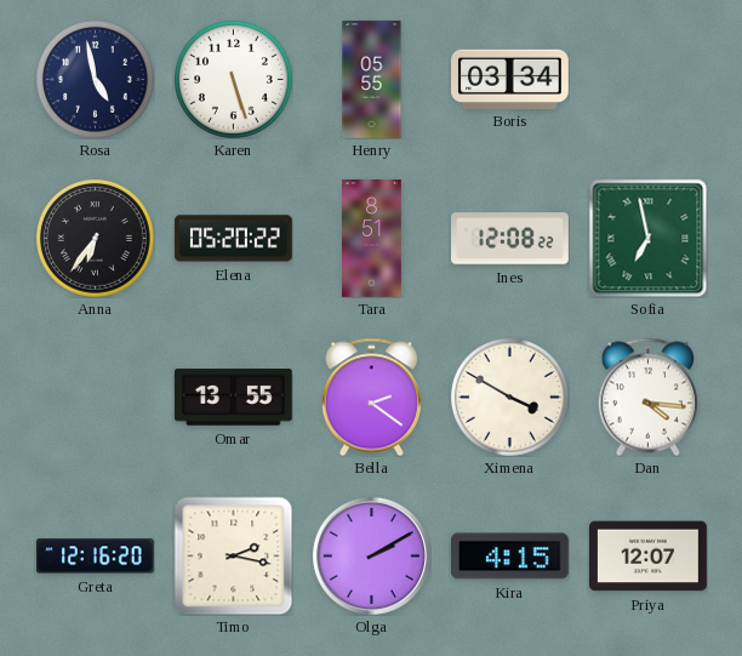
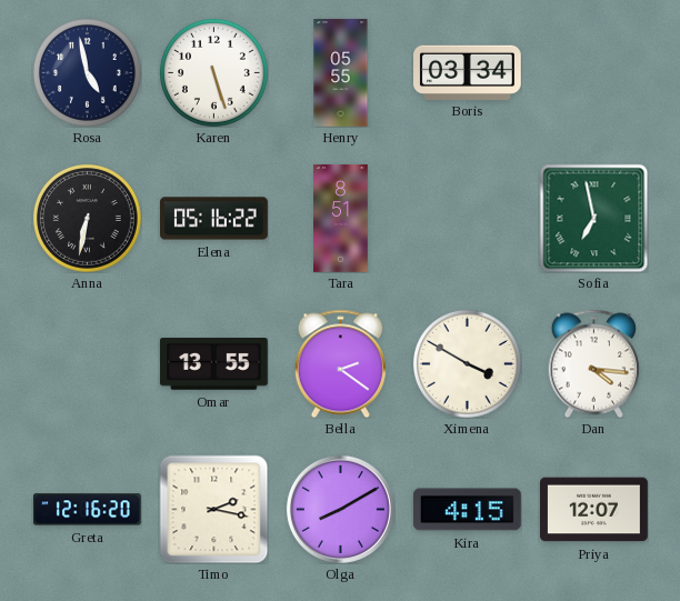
Anna: 6:36 -> 6:32 (88, 219)
Elena: 05:20 -> 05:16 (214, 219)
Ines: 12:08 -> none (510, 239)
Olga: 2:10 -> 8:10 (340, 509)
